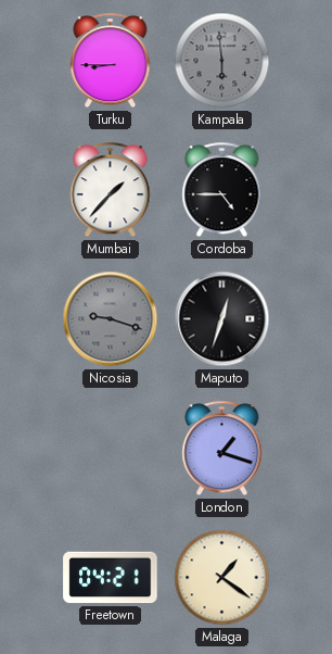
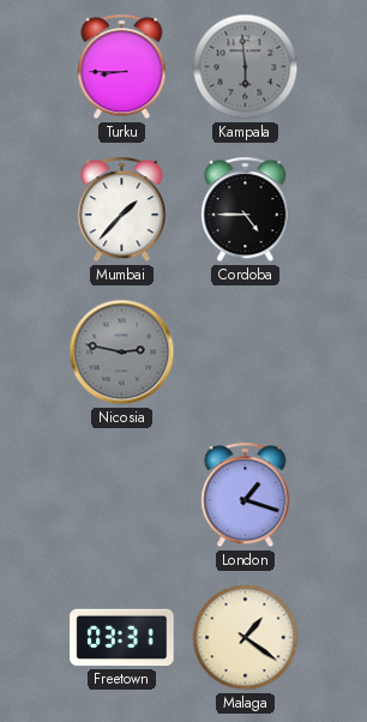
Nicosia: 9:18 -> 2:47 (122, 353)
Maputo: 12:33 -> none (222, 319)
Freetown: 04:21 -> 03:31 (122, 638)
